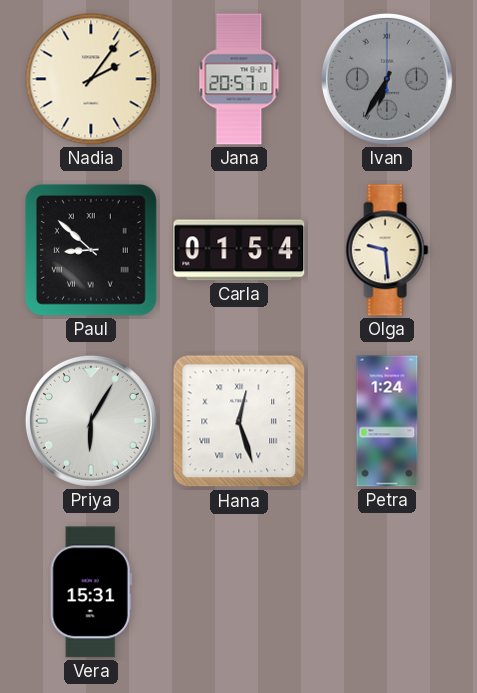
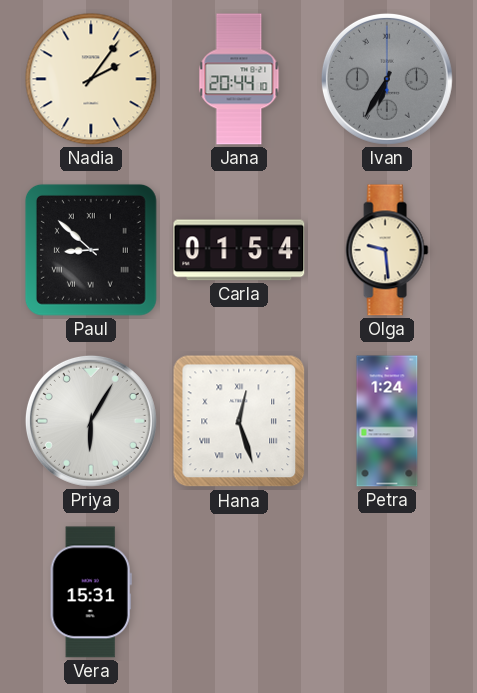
Jana: 20:57 -> 20:44 (239, 79)
